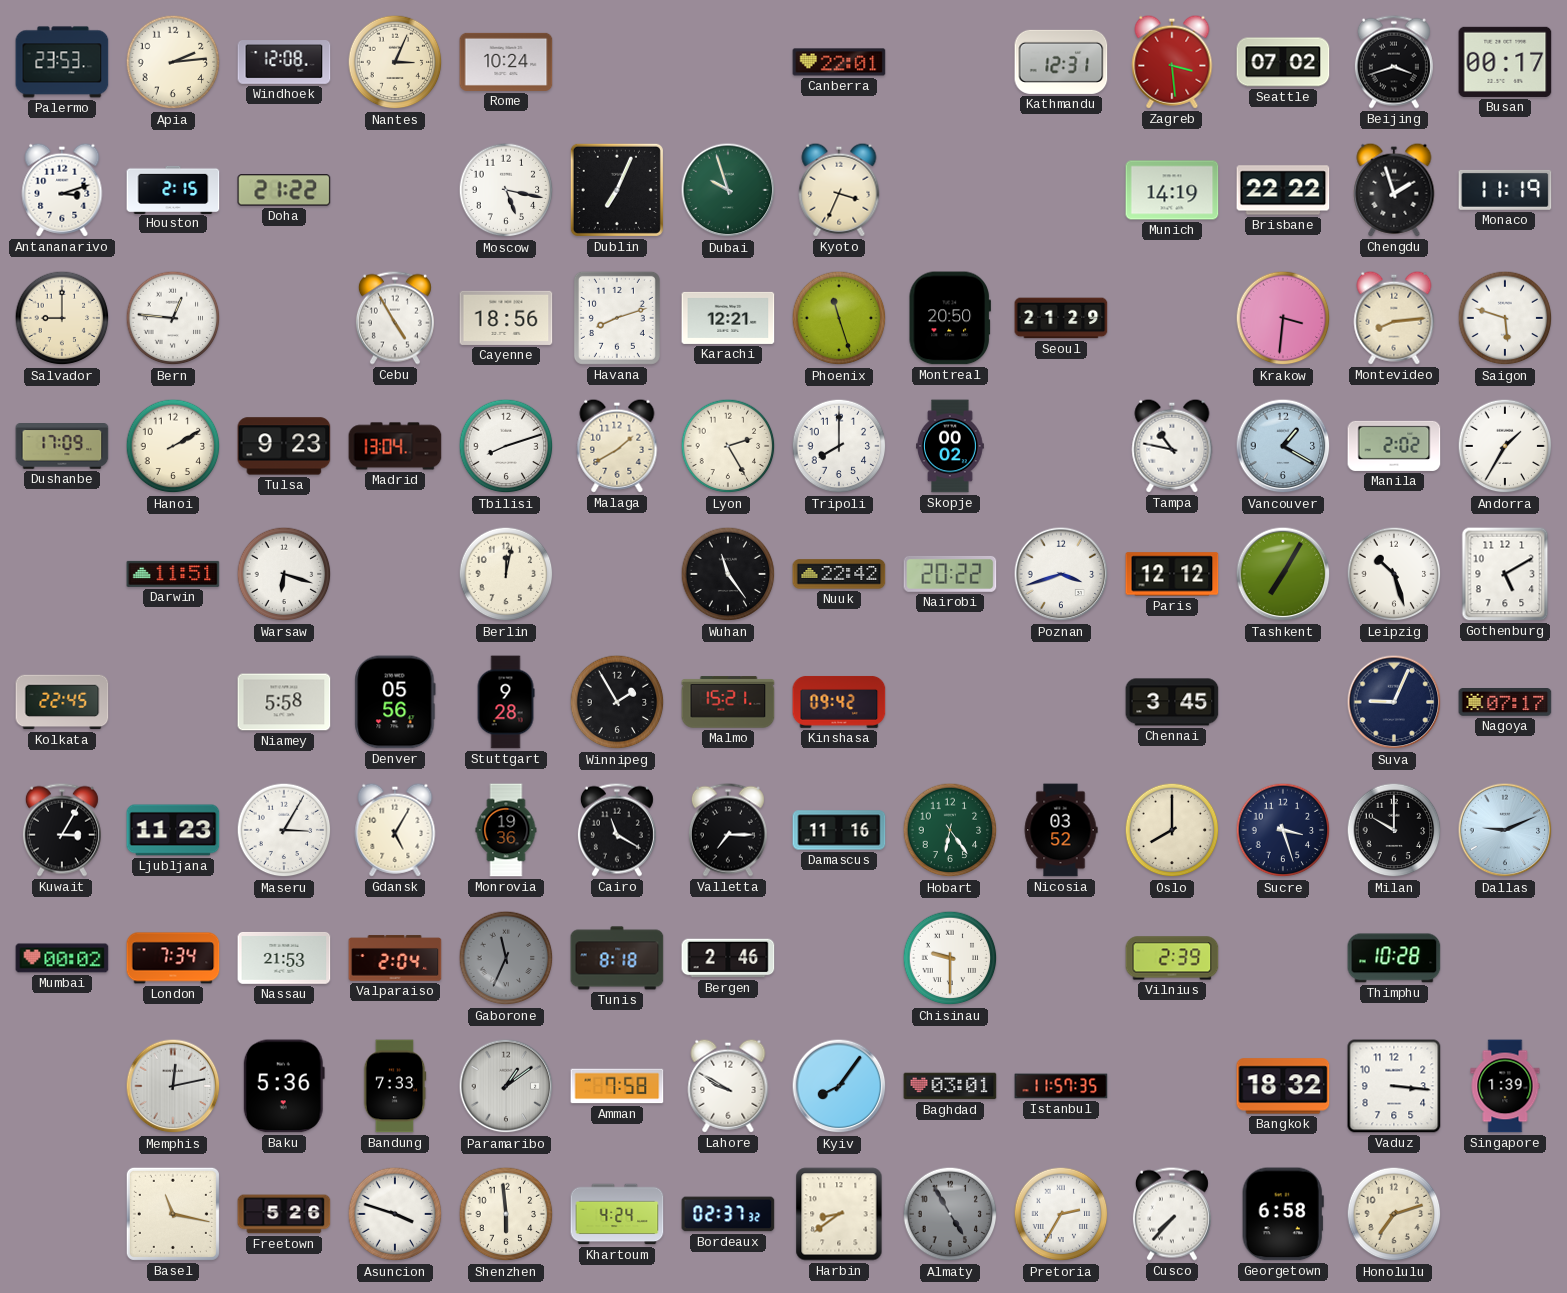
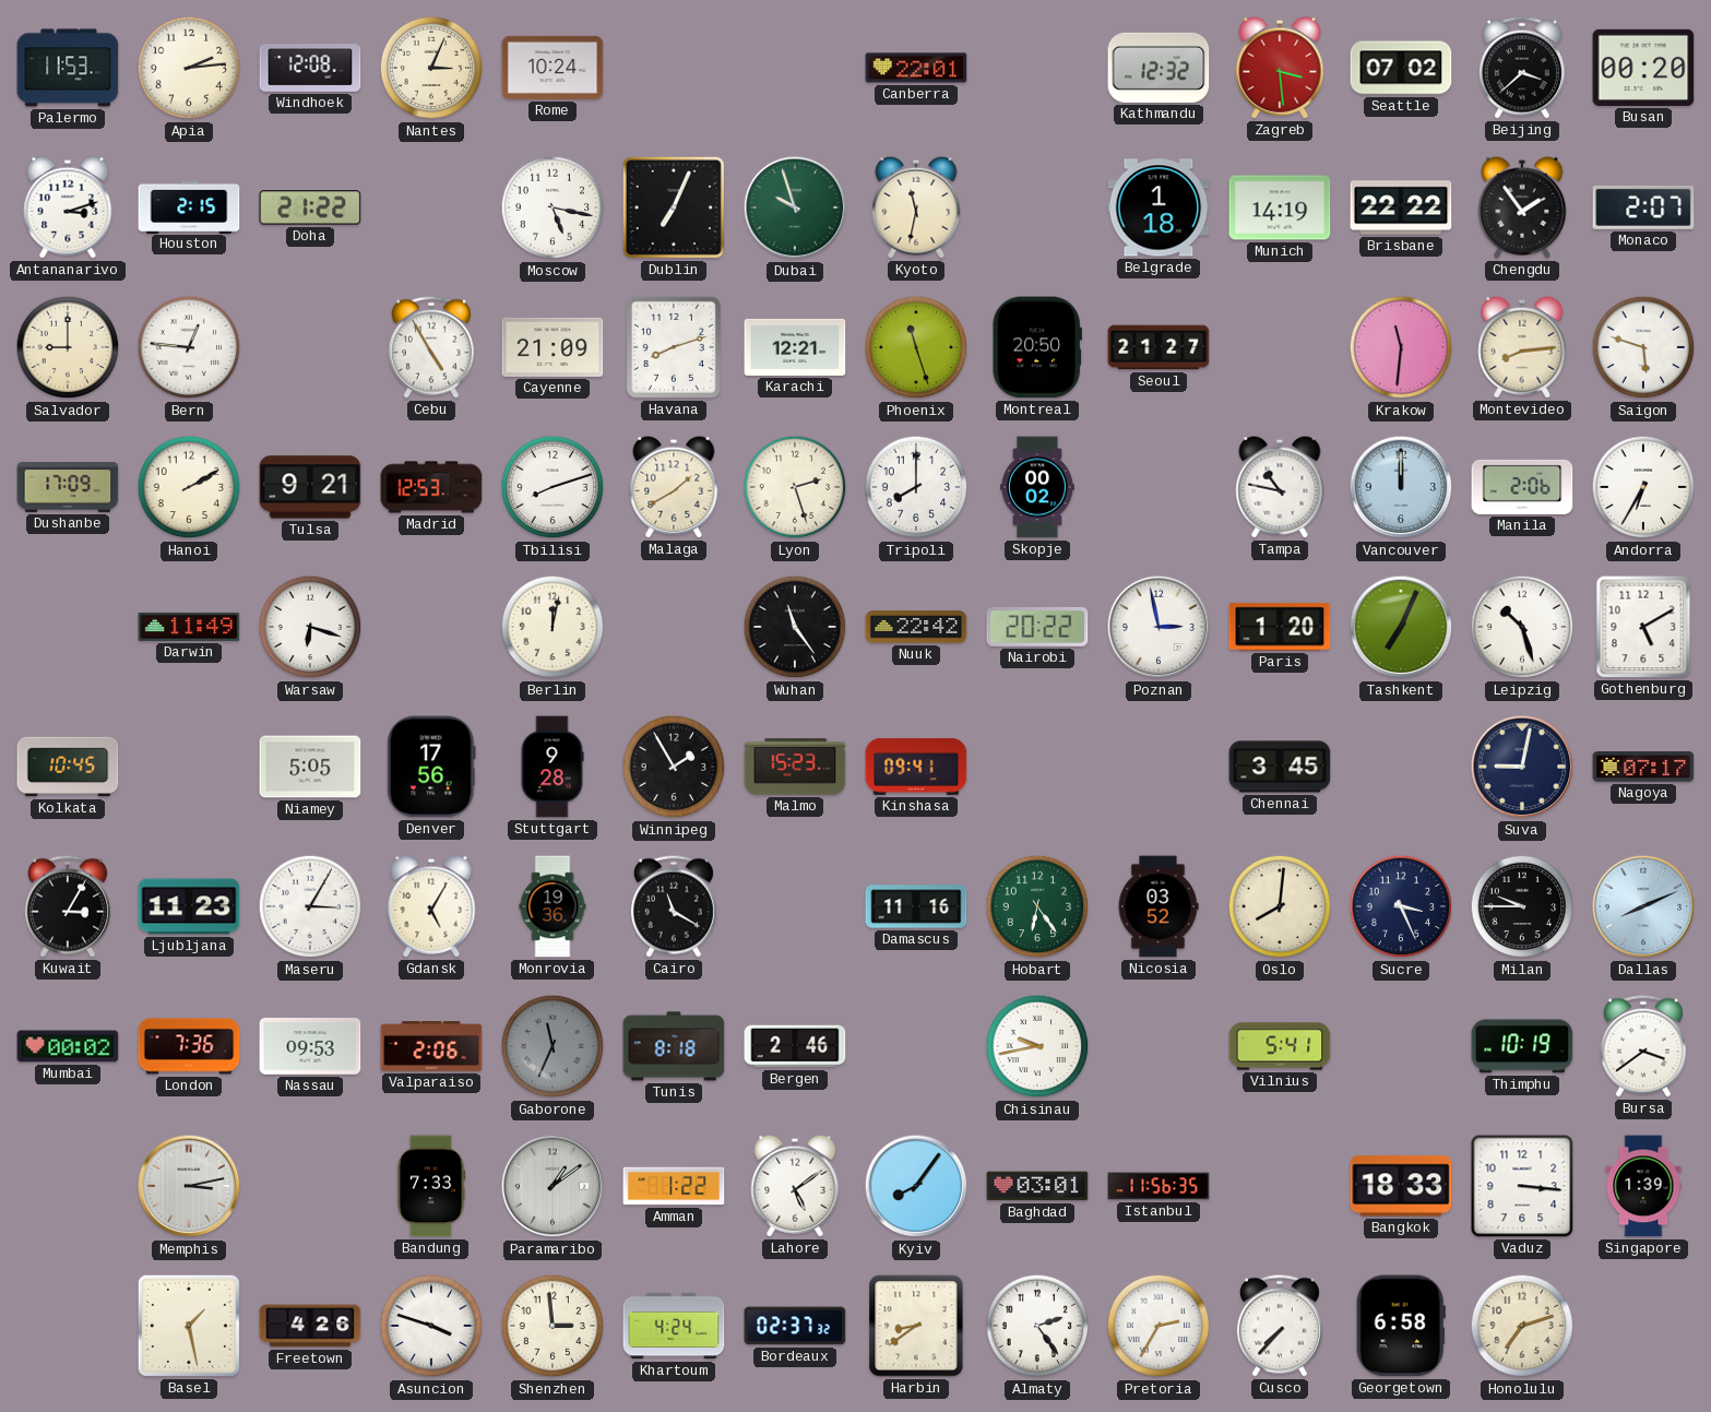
Palermo: 23:53 -> 11:53 (68, 68)
Kathmandu: 12:31 -> 12:32 (1159, 68)
Beijing: 3:42 -> 3:38 (1522, 68)
Busan: 00:17 -> 00:20 (1643, 68)
Kyoto: 3:34 -> 11:32 (916, 207)
Belgrade: none -> 1:18 (1159, 207)
Chengdu: 1:57 -> 1:54 (1522, 207)
Monaco: 11:19 -> 2:07 (1643, 207)
Cayenne: 18:56 -> 21:09 (552, 347)
Seoul: 21:29 -> 21:27 (1159, 347)
Krakow: 3:31 -> 11:31 (1401, 347)
Tulsa: 9:23 -> 9:21 (310, 487)
Madrid: 13:04 -> 12:53 (431, 487)
Lyon: 2:25 -> 2:27 (795, 487)
Vancouver: 1:20 -> 12:00 (1401, 487)
Manila: 2:02 -> 2:06 (1522, 487)
Andorra: 1:35 -> 6:35 (1643, 487)
Darwin: 11:51 -> 11:49 (189, 627)
Poznan: 3:42 -> 2:58 (1159, 627)
Paris: 12:12 -> 1:20 (1280, 627)
Tashkent: 7:05 -> 7:04 (1401, 627)
Kolkata: 22:45 -> 10:45 (68, 767)
Niamey: 5:58 -> 5:05 (310, 767)
Denver: 05:56 -> 17:56 (431, 767)
Malmo: 15:21 -> 15:23 (795, 767)
Kinshasa: 09:42 -> 09:41 (916, 767)
Suva: 9:04 -> 9:02 (1522, 767)
Valletta: 7:15 -> none (728, 830)
Oslo: 8:00 -> 8:01 (1280, 906)
Sucre: 3:27 -> 3:26 (1401, 906)
Milan: 10:00 -> 9:45 (1522, 906)
Dallas: 9:11 -> 8:11 (1643, 906)
London: 7:34 -> 7:36 (189, 1046)
Nassau: 21:53 -> 09:53 (310, 1046)
Valparaiso: 2:04 -> 2:06 (431, 1046)
Chisinau: 9:30 -> 9:43 (1037, 1046)
Vilnius: 2:39 -> 5:41 (1280, 1046)
Thimphu: 10:28 -> 10:19 (1522, 1046)
Bursa: none -> 3:39 (1643, 1046)
Memphis: 12:13 -> 3:13 (189, 1186)
Baku: 5:36 -> none (284, 1086)
Amman: 7:58 -> 1:22 (674, 1186)
Lahore: 9:50 -> 5:09 (795, 1186)
Istanbul: 11:57 -> 11:56 (1159, 1186)
Bangkok: 18:32 -> 18:33 (1401, 1186)
Basel: 11:17 -> 1:28 (189, 1326)
Freetown: 5:26 -> 4:26 (310, 1326)
Shenzhen: 5:59 -> 2:59 (552, 1326)
Almaty: 4:55 -> 2:24 (1037, 1326)
Almaty dial: grey -> white (1037, 1326)
